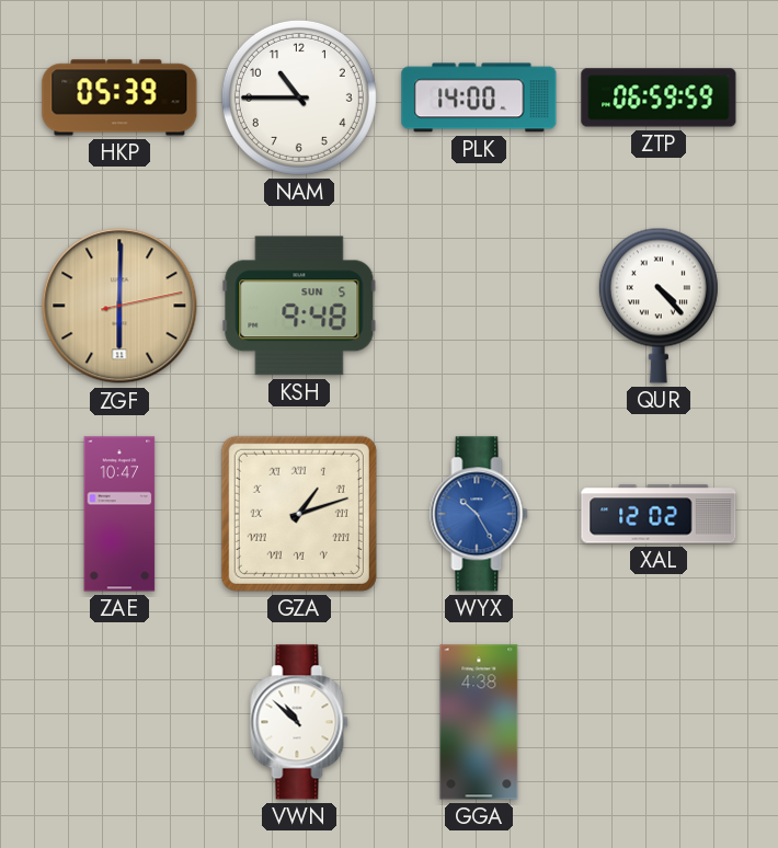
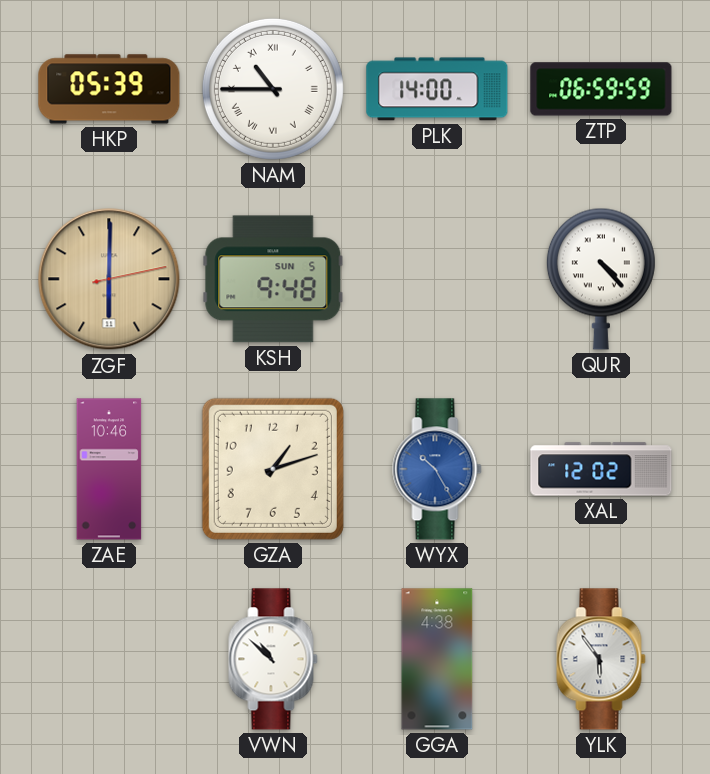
NAM numerals: Arabic -> Roman (273, 89)
ZAE: 10:47 -> 10:46 (109, 469)
GZA numerals: Roman -> Arabic (273, 469)
YLK: none -> 5:54 (601, 659)
